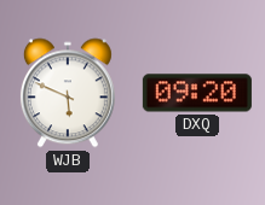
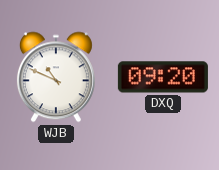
WJB: 5:49 -> 10:49 (56, 77)
